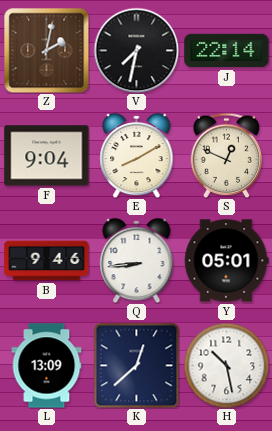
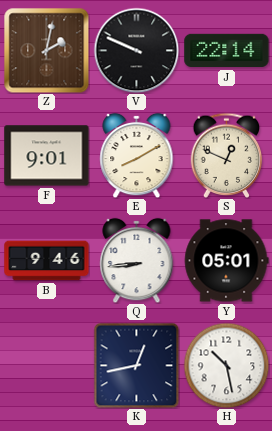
V: 7:32 -> 9:49 (136, 50)
F: 9:04 -> 9:01 (47, 156)
L: 13:09 -> none (47, 366)
K: 12:38 -> 12:43 (136, 365)
